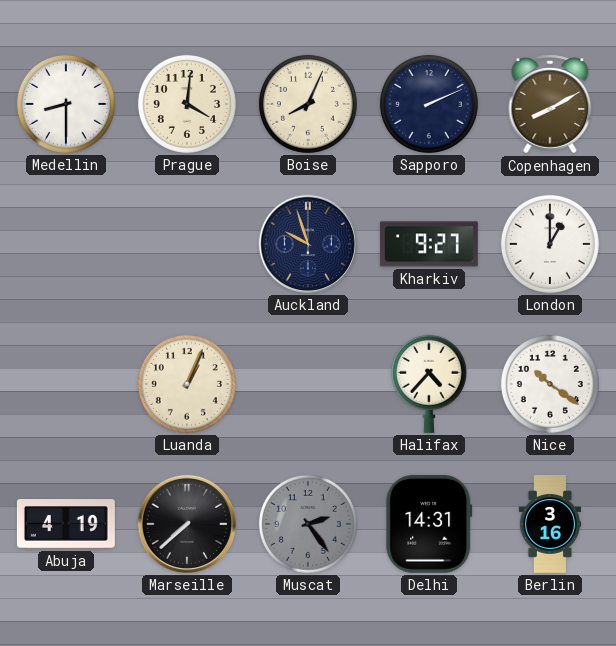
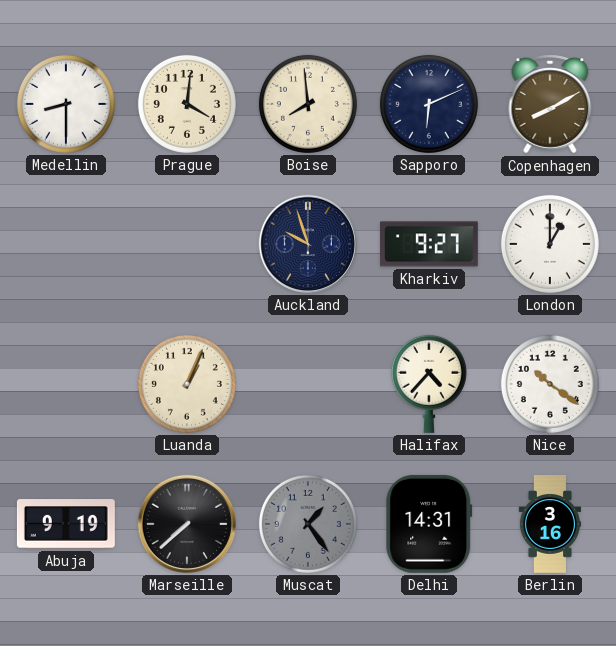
Boise: 8:04 -> 7:59 (308, 104)
Sapporo: 2:11 -> 6:11 (429, 104)
Abuja: 4:19 -> 9:19 (66, 524)
Muscat: 2:24 -> 1:24 (308, 524)
